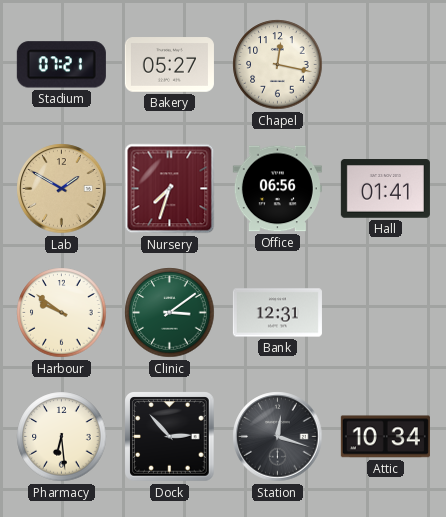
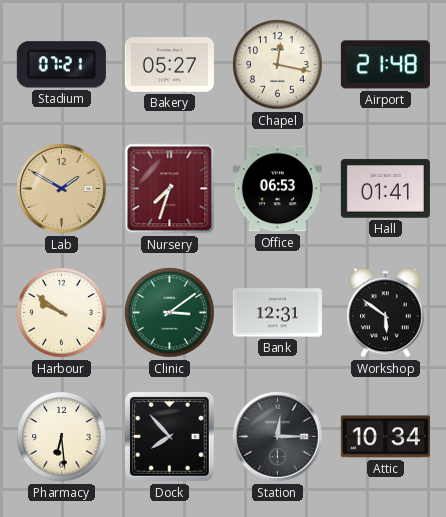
Airport: none -> 21:48 (385, 65)
Office: 06:56 -> 06:53 (277, 189)
Workshop: none -> 5:51 (386, 313)
Dock: 2:53 -> 7:53 (170, 437)
Station: 12:18 -> 12:15 (278, 437)
